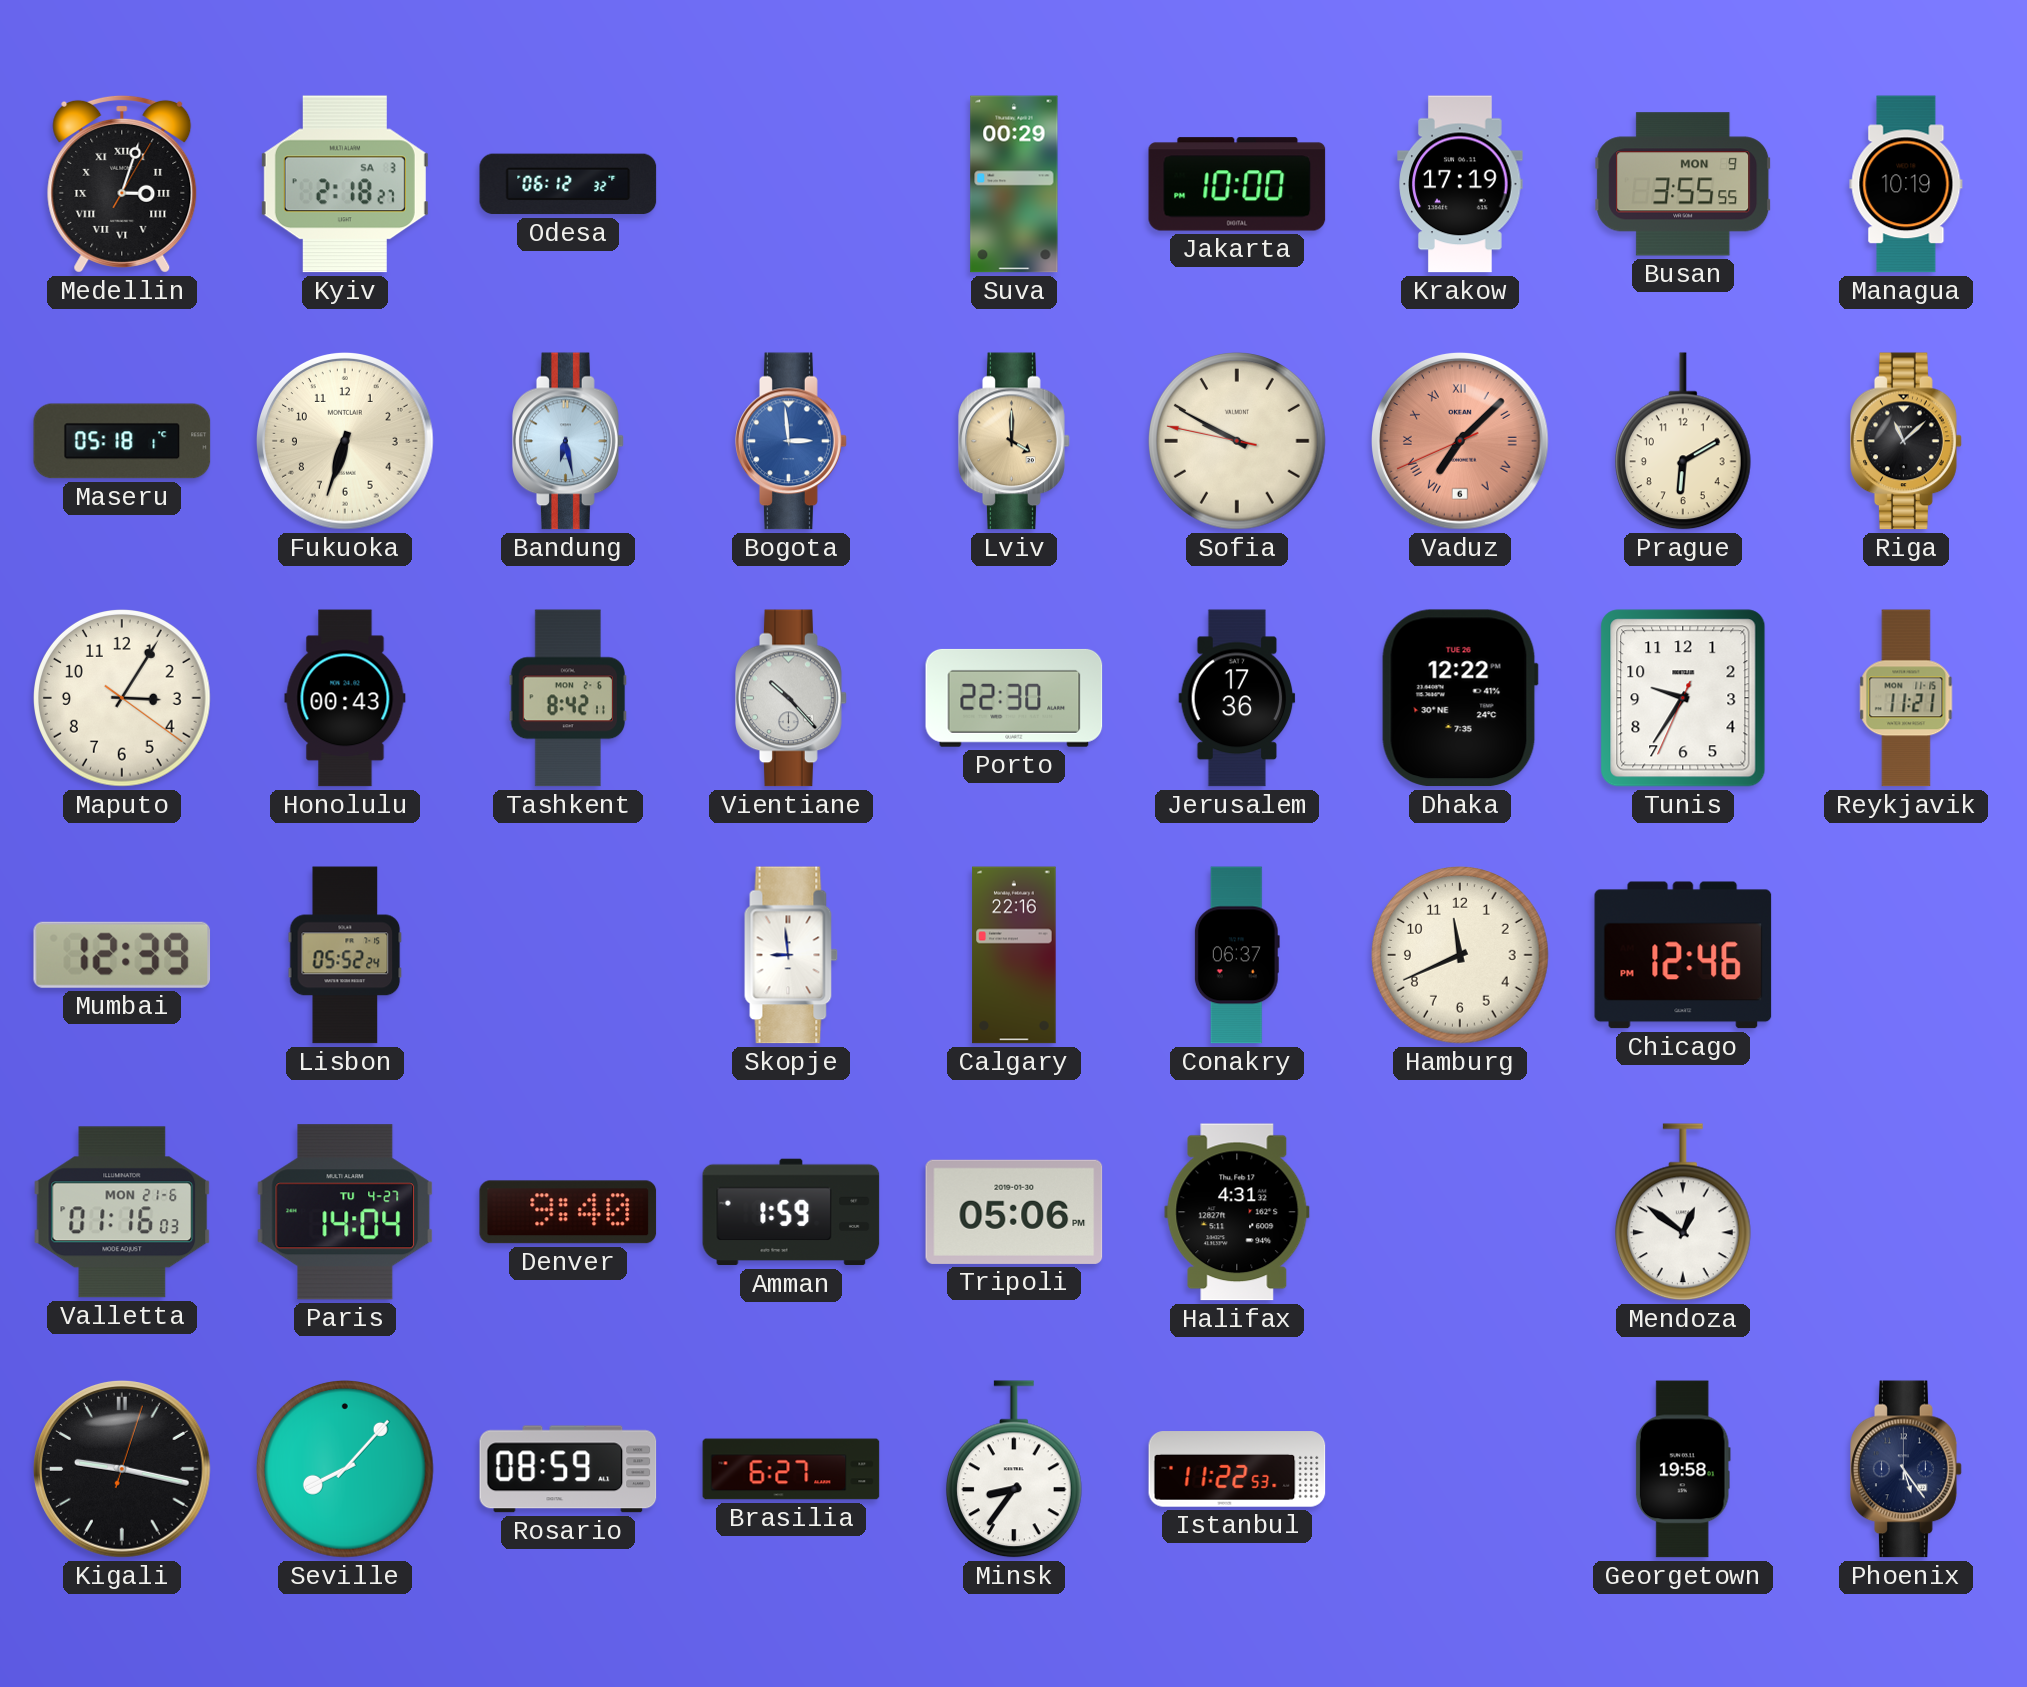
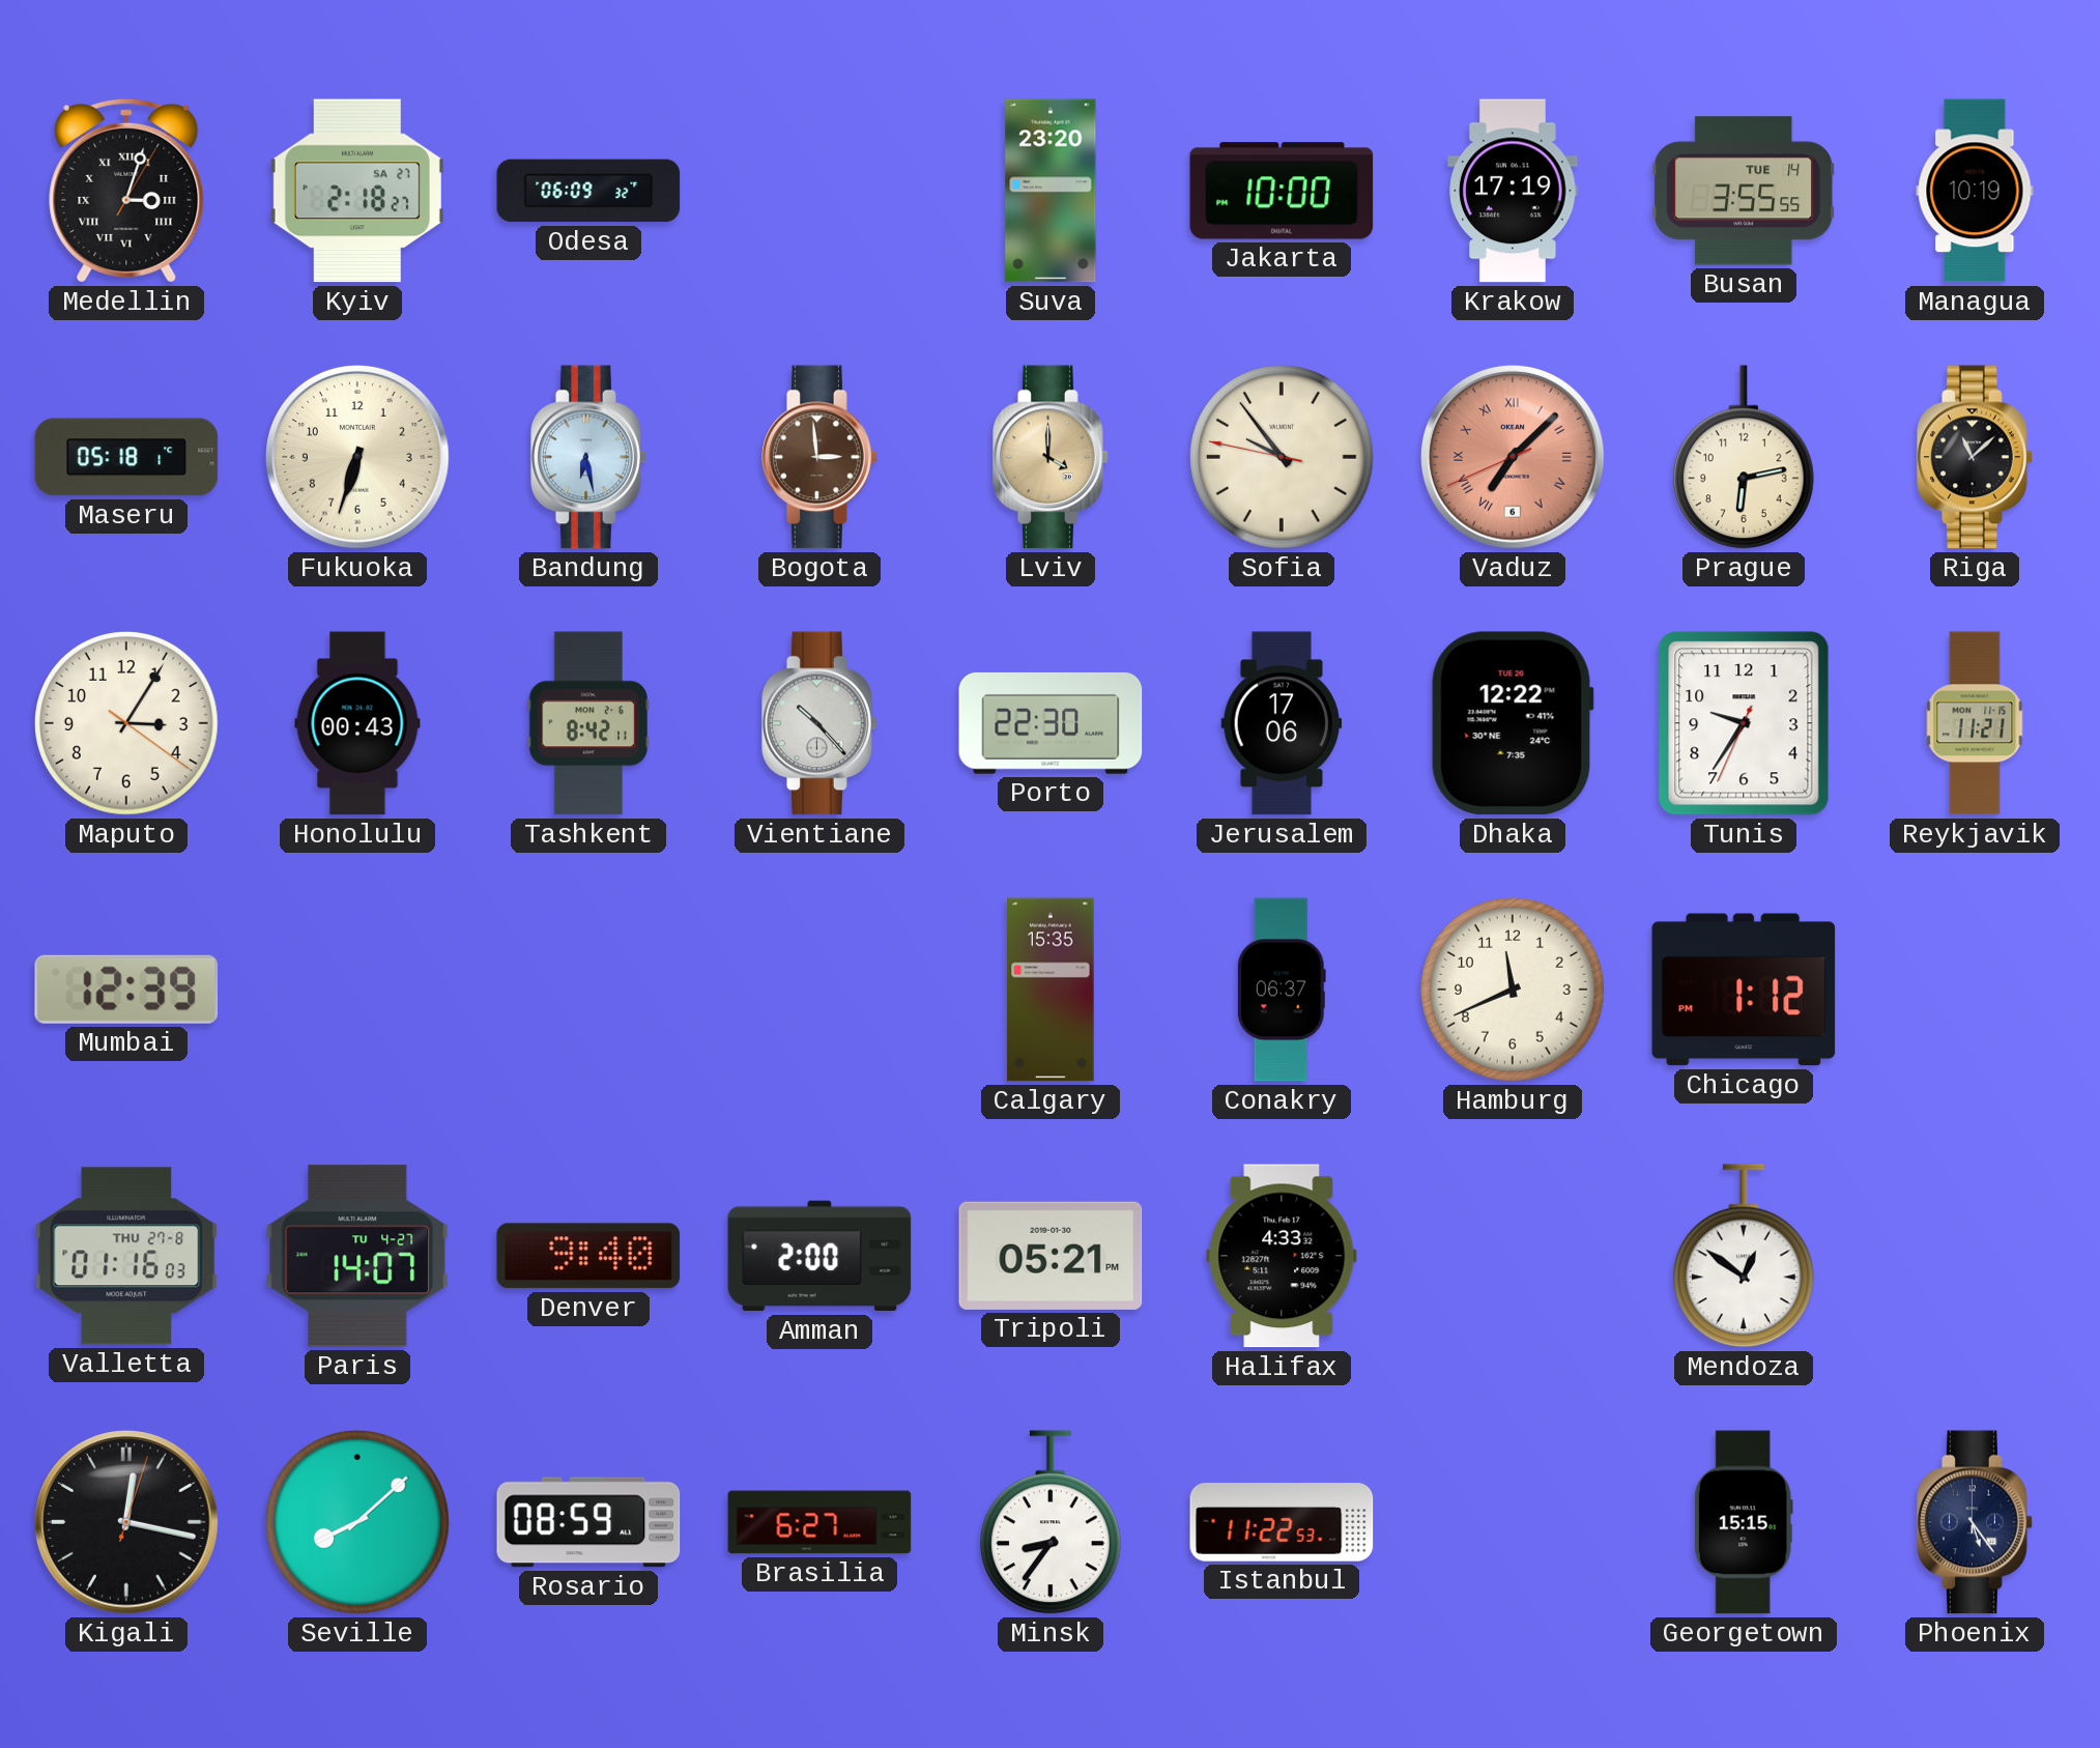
Kyiv date: SA 3 -> SA 27 (357, 191)
Odesa: 06:12 -> 06:09 (588, 191)
Suva: 00:29 -> 23:20 (1051, 191)
Busan date: MON 9 -> TUE 14 (1744, 191)
Bogota dial: blue -> brown (819, 457)
Sofia: 9:49 -> 9:53 (1283, 458)
Prague: 6:10 -> 6:13 (1744, 457)
Jerusalem: 17:36 -> 17:06 (1282, 723)
Lisbon: 05:52 -> none (345, 955)
Skopje: 8:59 -> none (791, 955)
Calgary: 22:16 -> 15:35 (1051, 990)
Chicago: 12:46 -> 1:12 (1744, 990)
Valletta date: MON 21-6 -> THU 27-8 (126, 1256)
Paris: 14:04 -> 14:07 (357, 1256)
Amman: 1:59 -> 2:00 (819, 1256)
Tripoli: 05:06 -> 05:21 (1051, 1256)
Halifax: 4:31 -> 4:33 (1282, 1256)
Kigali: 9:17 -> 12:17 (127, 1523)
Seville: 8:07 -> 8:08 (358, 1523)
Georgetown: 19:58 -> 15:15 (1744, 1522)
